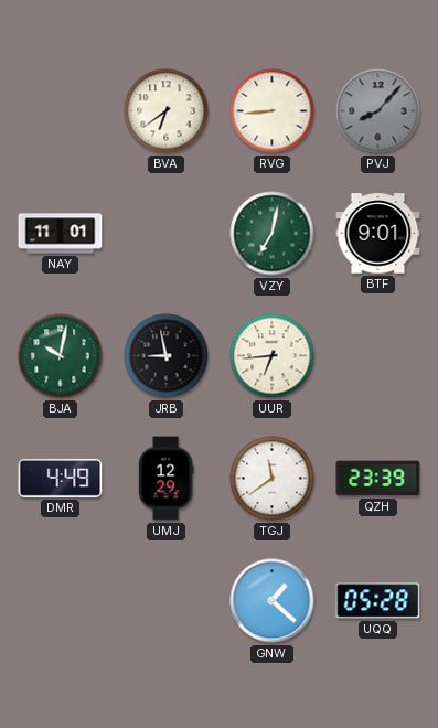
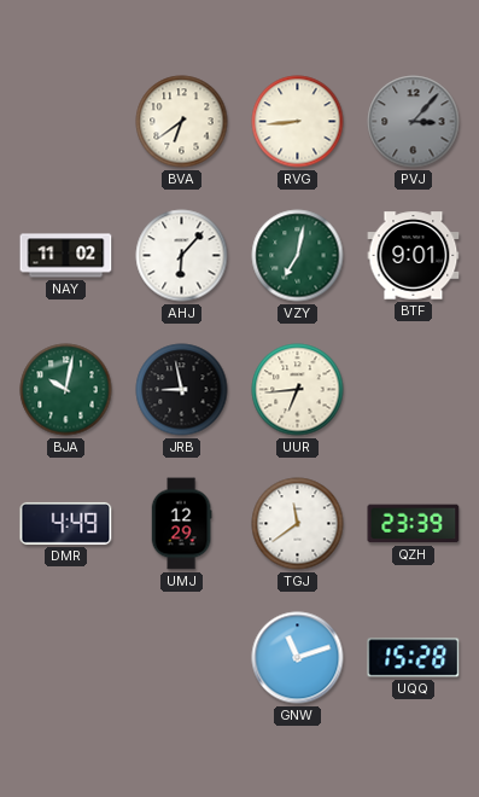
PVJ: 8:07 -> 3:07 (414, 122)
NAY: 11:01 -> 11:02 (66, 256)
AHJ: none -> 6:07 (182, 256)
GNW: 1:22 -> 11:12 (298, 658)
UQQ: 05:28 -> 15:28 (414, 658)
